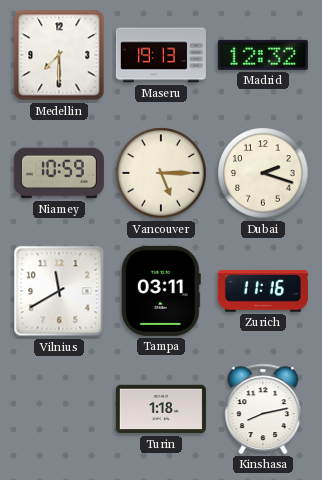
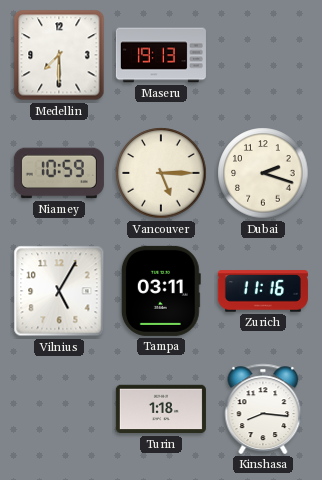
Madrid: 12:32 -> none (263, 55)
Vilnius: 11:40 -> 5:05 (59, 291)
Kinshasa: 8:13 -> 8:16 (263, 409)
